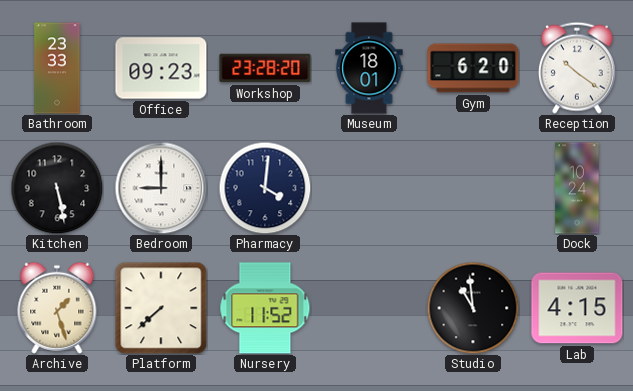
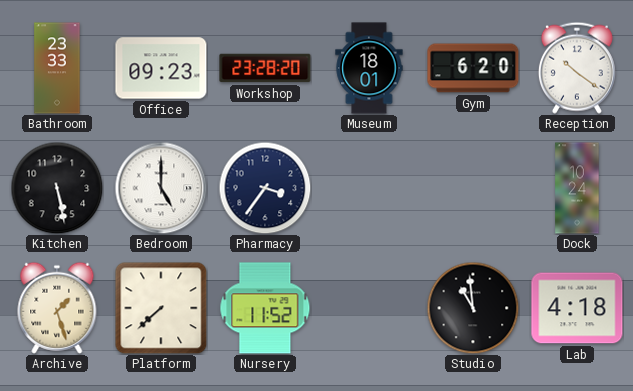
Bedroom: 9:00 -> 5:00 (161, 188)
Pharmacy: 4:01 -> 3:36 (265, 188)
Lab: 4:15 -> 4:18 (577, 308)
